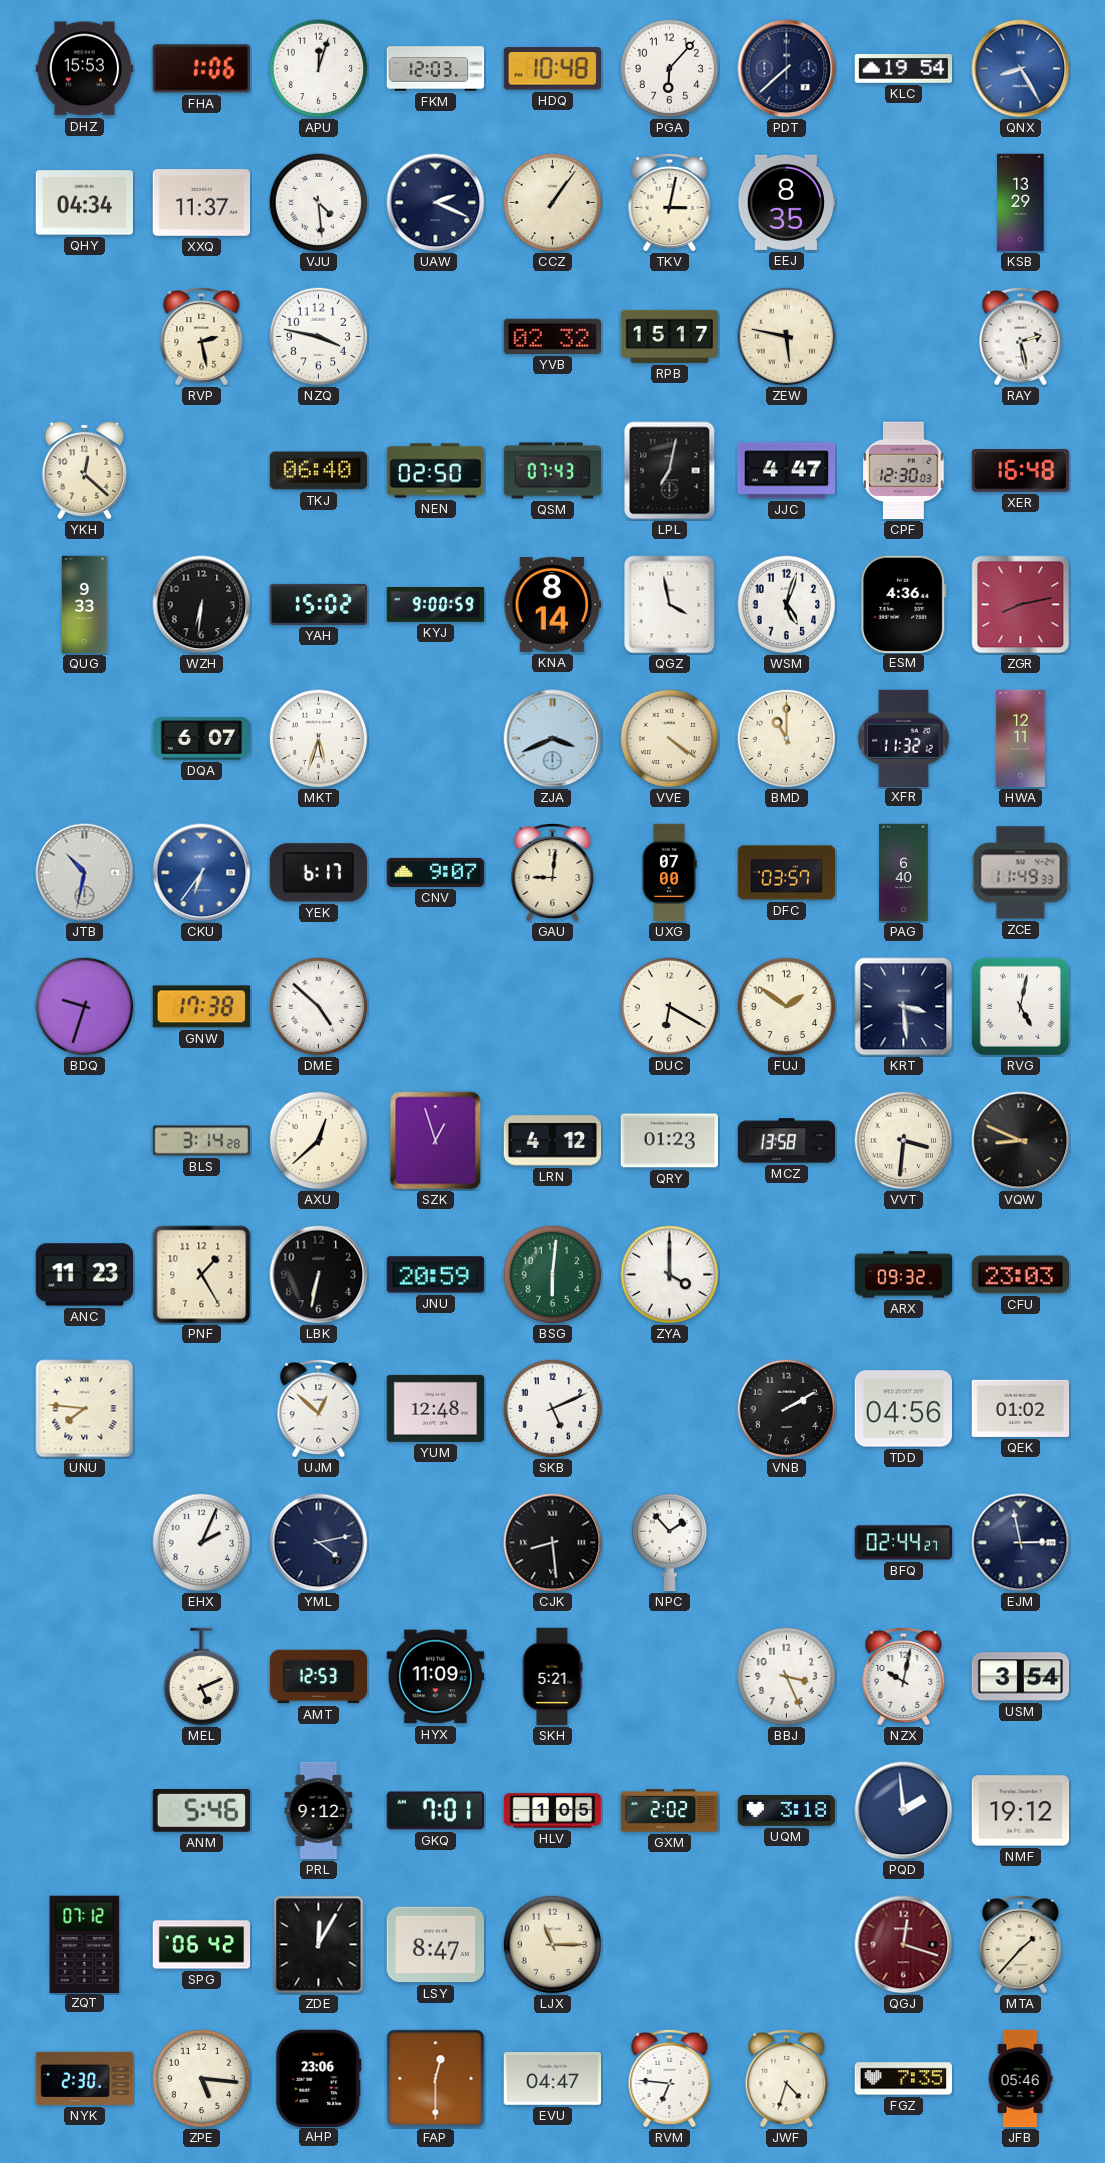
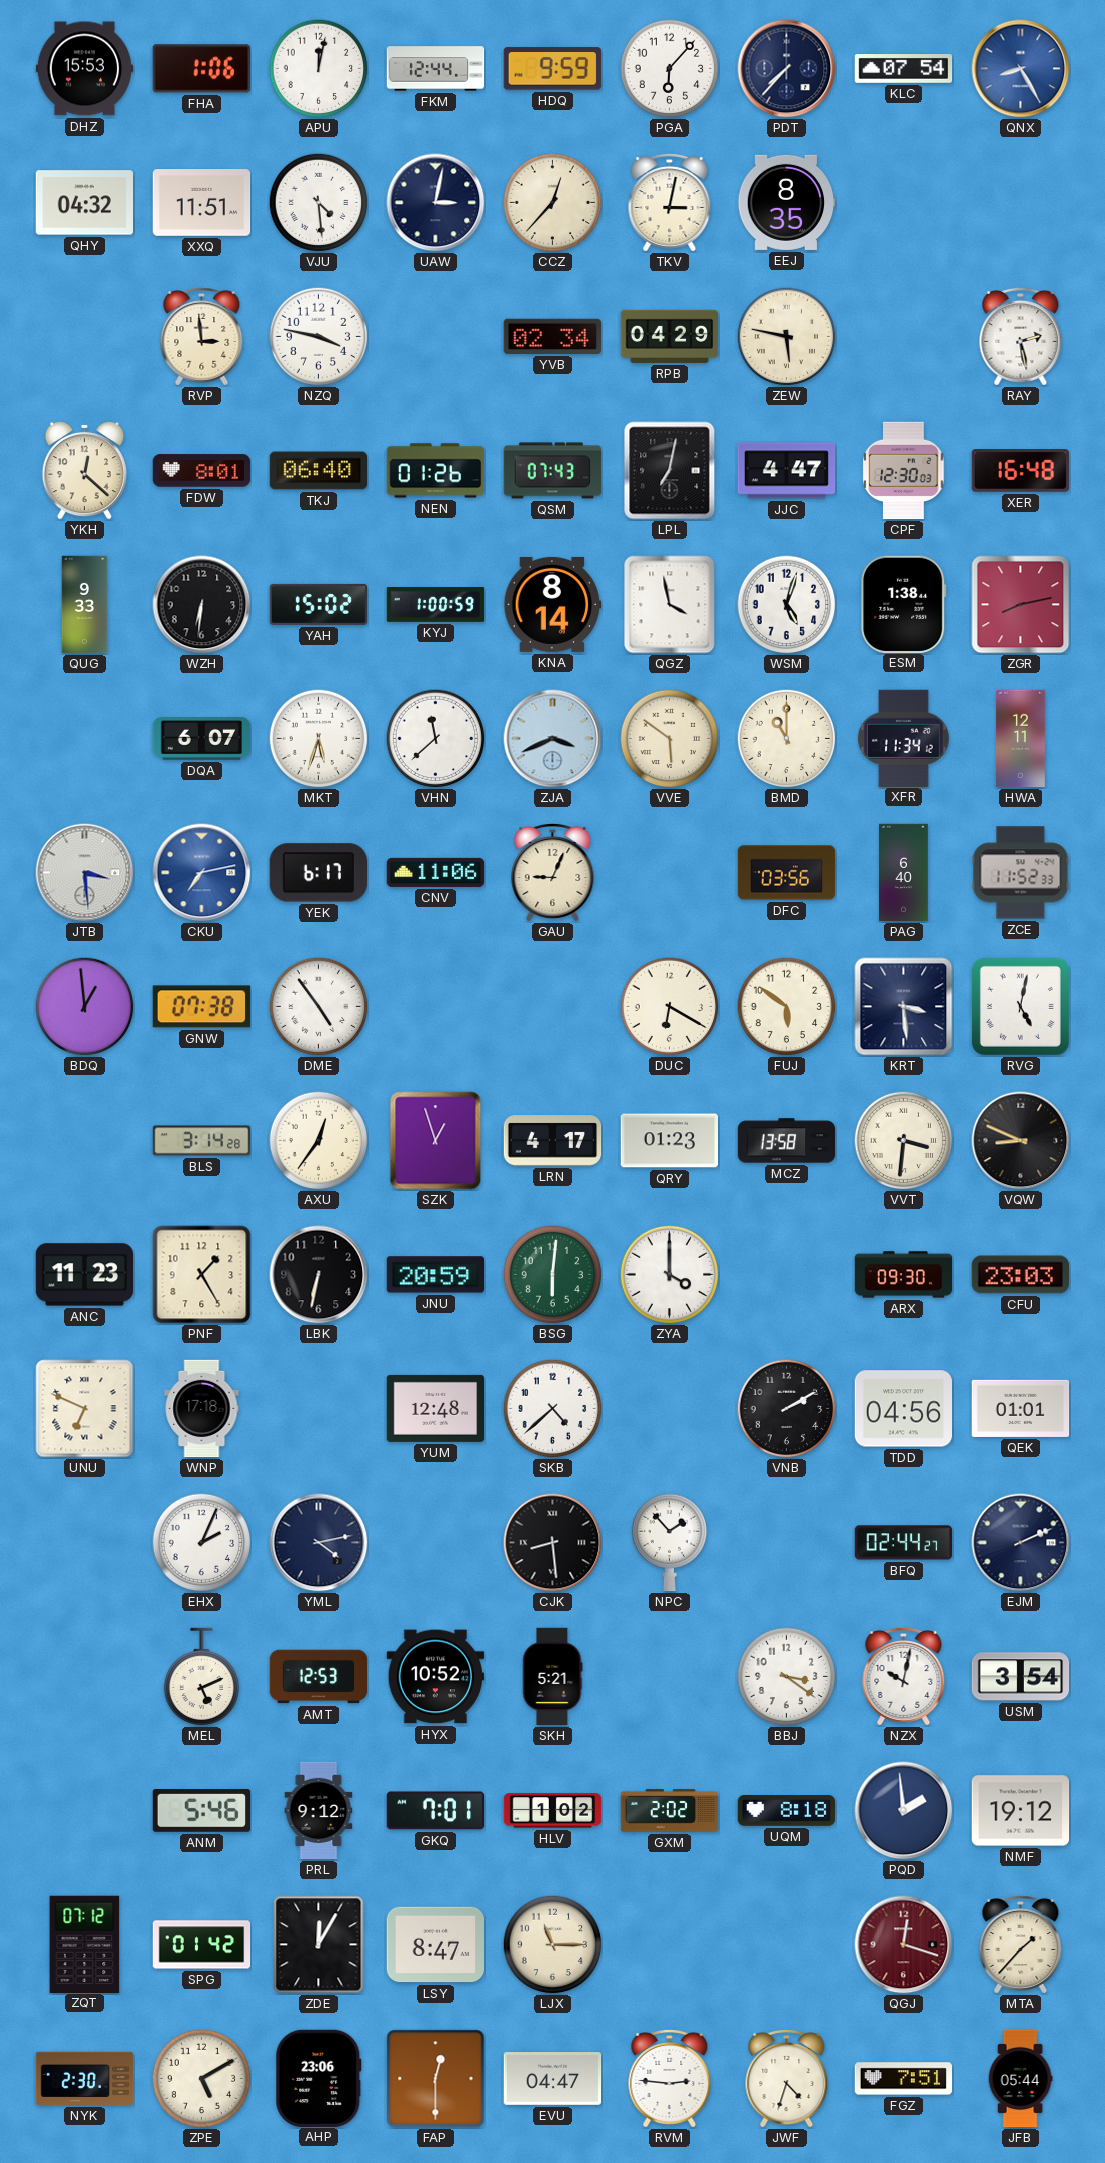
APU: 12:03 -> 12:02 (319, 69)
FKM: 12:03 -> 12:44 (436, 69)
HDQ: 10:48 -> 9:59 (552, 69)
PDT: 7:38 -> 7:37 (787, 69)
KLC: 19:54 -> 07:54 (904, 69)
QHY: 04:34 -> 04:32 (85, 203)
XXQ: 11:37 -> 11:51 (202, 203)
UAW: 2:19 -> 3:02 (436, 203)
CCZ: 1:06 -> 12:37 (553, 203)
KSB: 13:29 -> none (1021, 203)
RVP: 2:28 -> 2:59 (202, 337)
YVB: 02:32 -> 02:34 (552, 336)
RPB: 15:17 -> 04:29 (670, 336)
FDW: none -> 8:01 (202, 471)
NEN: 02:50 -> 01:26 (436, 471)
KYJ: 9:00 -> 1:00 (436, 605)
ESM: 4:36 -> 1:38 (904, 604)
VHN: none -> 11:38 (436, 739)
VVE: 4:21 -> 5:51 (670, 739)
XFR: 11:32 -> 11:34 (904, 738)
JTB: 10:32 -> 3:29 (85, 873)
CKU: 6:36 -> 7:13 (202, 873)
CNV: 9:07 -> 11:06 (436, 872)
GAU: 9:01 -> 9:04 (553, 873)
UXG: 07:00 -> none (669, 873)
DFC: 03:57 -> 03:56 (787, 873)
ZCE: 11:49 -> 11:52 (1021, 873)
BDQ: 9:33 -> 12:59 (85, 1007)
GNW: 17:38 -> 07:38 (201, 1007)
DME: 4:52 -> 4:54 (319, 1007)
FUJ: 1:51 -> 5:51 (787, 1007)
AXU: 12:38 -> 12:36 (319, 1141)
LRN: 4:12 -> 4:17 (553, 1141)
ARX: 09:32 -> 09:30 (904, 1275)
UNU: 7:46 -> 6:49 (85, 1409)
WNP: none -> 17:18 (202, 1409)
UJM: 12:52 -> none (319, 1409)
SKB: 5:11 -> 4:38 (553, 1409)
QEK: 01:02 -> 01:01 (1021, 1408)
EJM: 2:58 -> 2:11 (1021, 1543)
HYX: 11:09 -> 10:52 (436, 1677)
BBJ: 3:26 -> 3:21 (787, 1677)
HLV: 1:05 -> 1:02 (553, 1811)
UQM: 3:18 -> 8:18 (787, 1811)
SPG: 06:42 -> 01:42 (202, 1945)
ZPE: 5:16 -> 5:10 (202, 2079)
RVM: 6:46 -> 2:46 (670, 2079)
FGZ: 7:35 -> 7:51 (904, 2079)
JFB: 05:46 -> 05:44 (1020, 2079)
